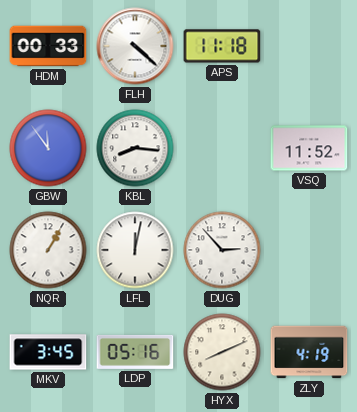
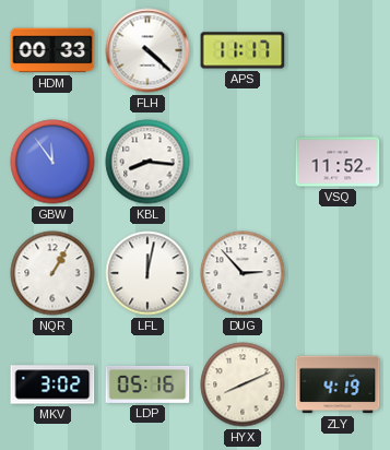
APS: 11:18 -> 11:17 (243, 50)
MKV: 3:45 -> 3:02 (52, 384)
